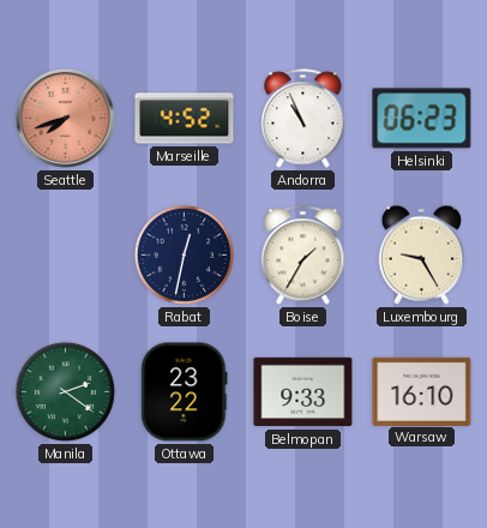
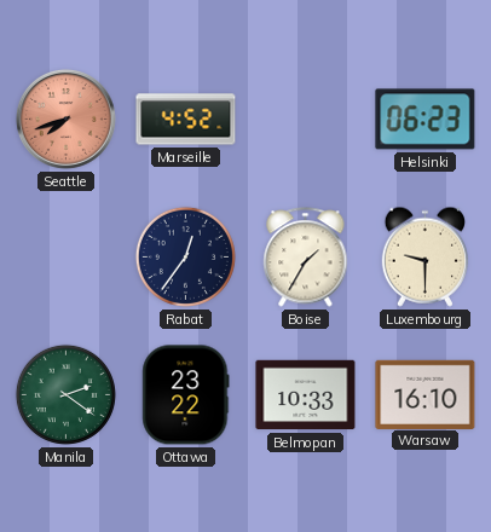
Andorra: 10:56 -> none (303, 119)
Rabat: 12:32 -> 12:36 (185, 256)
Luxembourg: 9:25 -> 9:30 (424, 256)
Belmopan: 9:33 -> 10:33 (306, 395)
